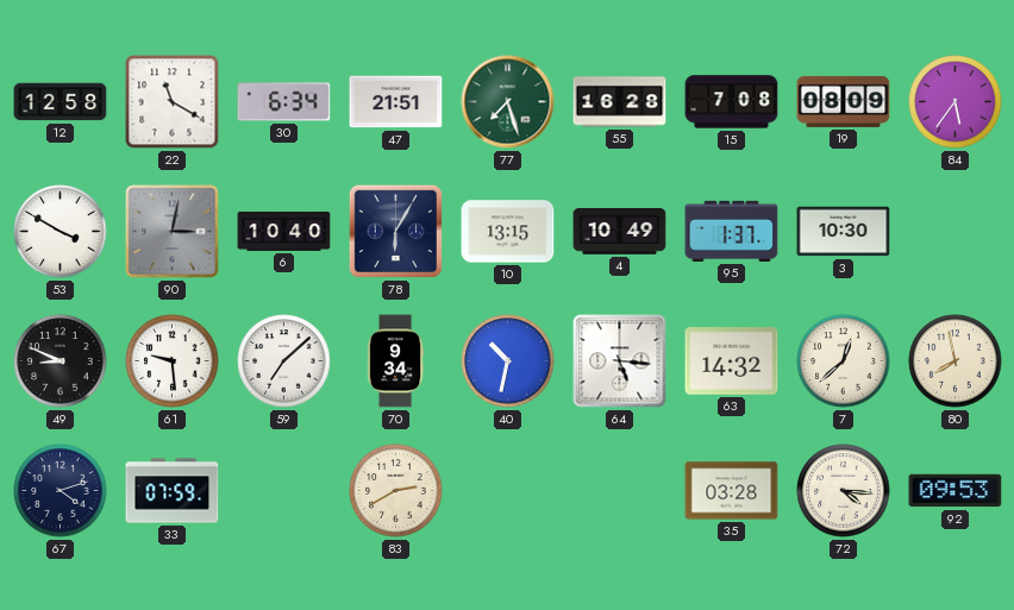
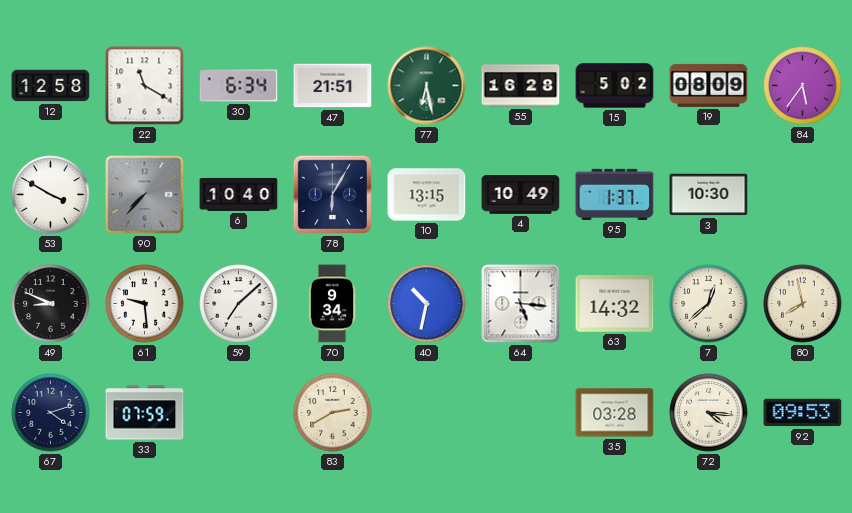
77: 7:27 -> 6:28 (427, 86)
15: 7:08 -> 5:02 (615, 86)
90: 3:02 -> 7:37 (145, 195)
